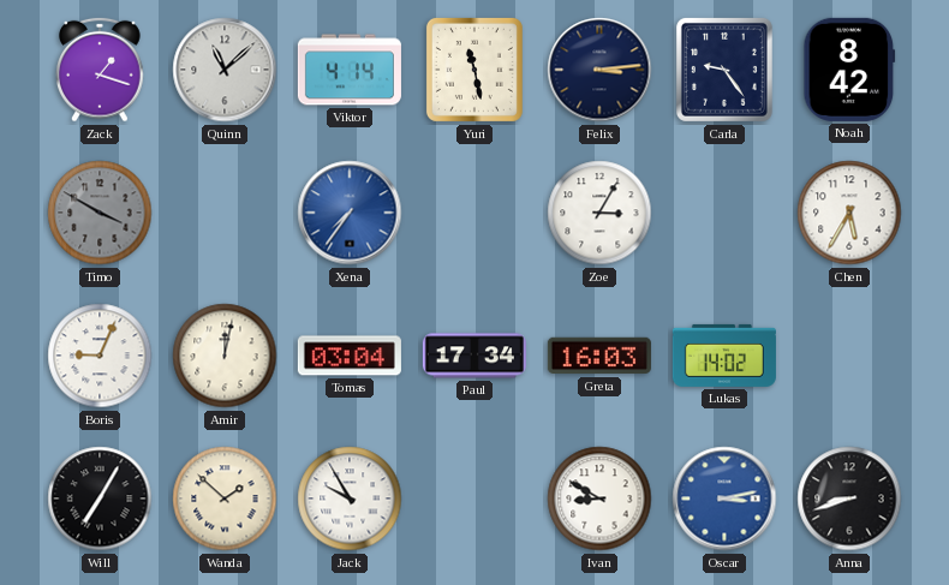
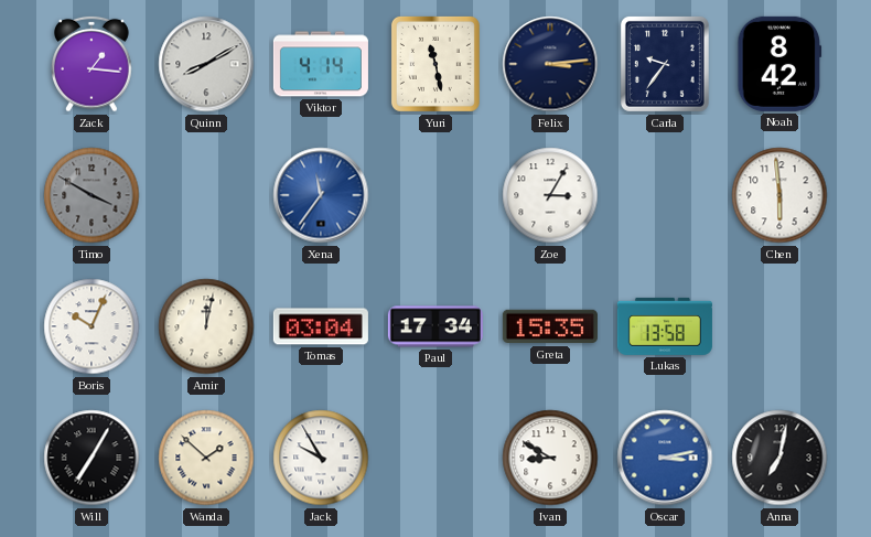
Zack: 1:18 -> 1:16 (92, 64)
Quinn: 11:08 -> 8:10 (206, 64)
Carla: 9:24 -> 9:36 (665, 64)
Xena: 7:36 -> 11:36 (321, 195)
Chen: 5:35 -> 5:59 (779, 195)
Boris: 9:04 -> 10:04 (92, 326)
Greta: 16:03 -> 15:35 (550, 326)
Lukas: 14:02 -> 13:58 (665, 326)
Anna: 8:42 -> 7:02 (779, 458)
